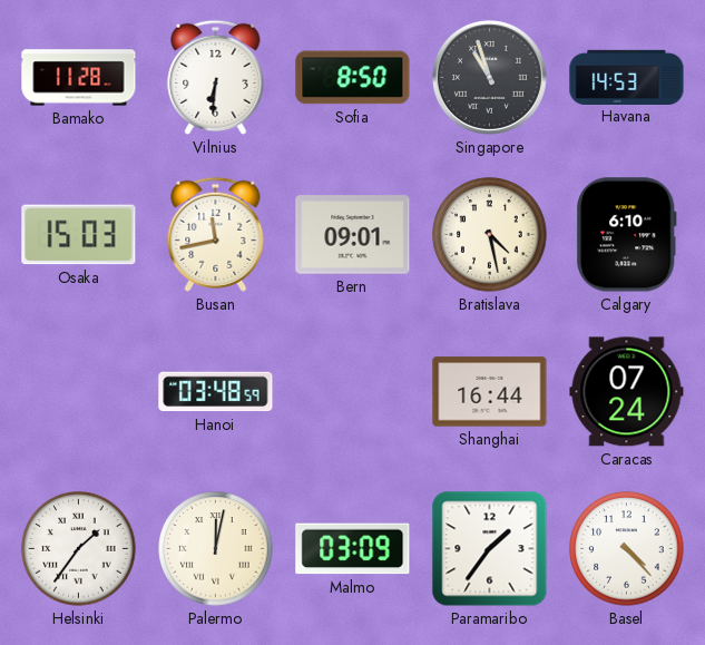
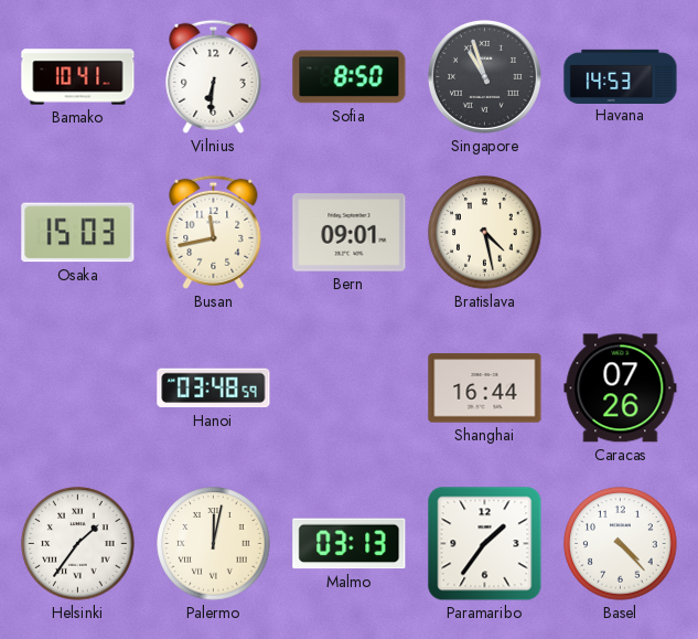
Bamako: 11:28 -> 10:41 (78, 77)
Calgary: 6:10 -> none (626, 235)
Caracas: 07:24 -> 07:26 (621, 388)
Malmo: 03:09 -> 03:13 (350, 544)
